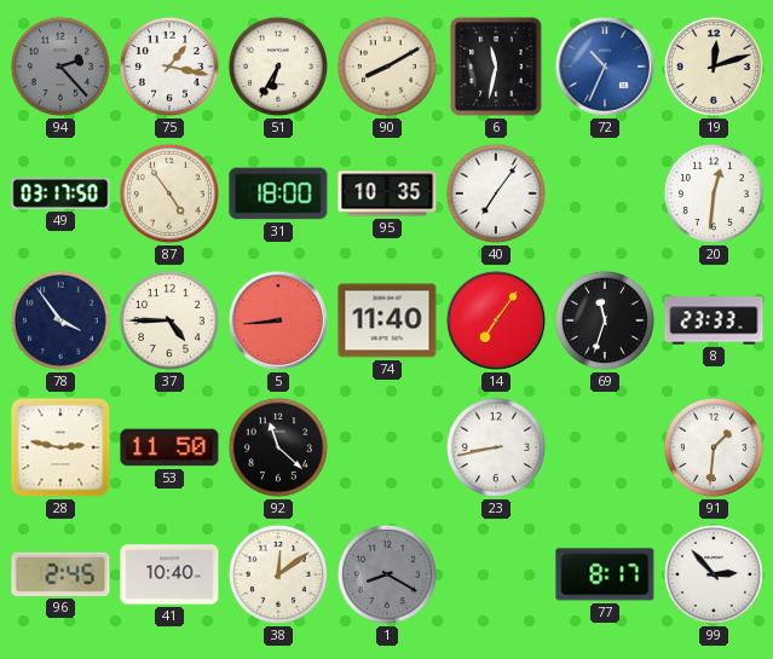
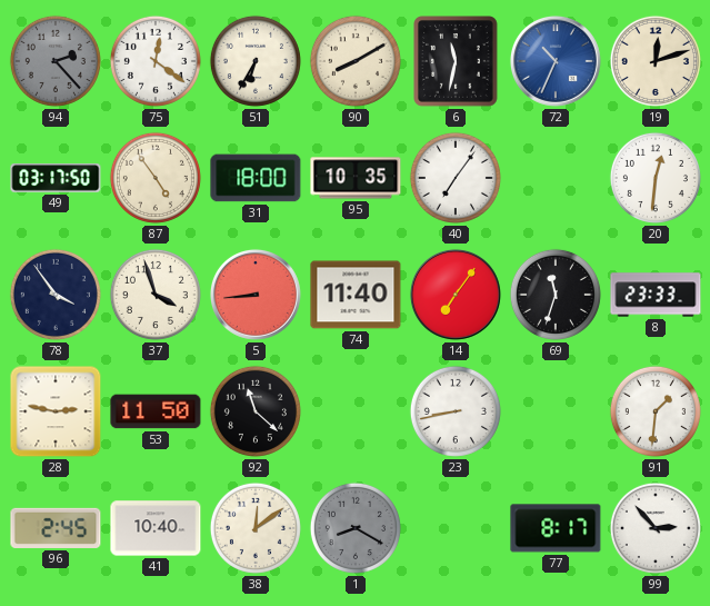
75: 1:17 -> 12:21 (156, 61)
37: 4:45 -> 3:57 (156, 295)
